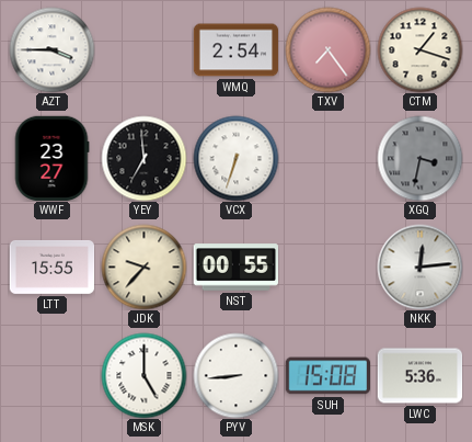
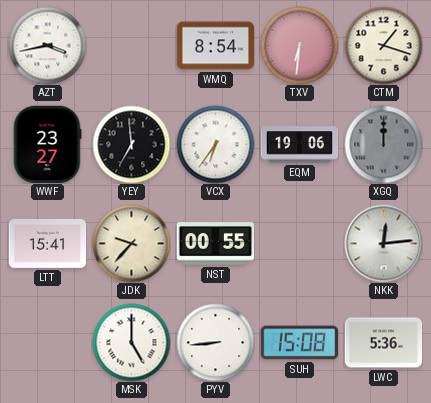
AZT: 3:45 -> 3:43 (47, 45)
WMQ: 2:54 -> 8:54 (215, 46)
TXV: 7:24 -> 6:31 (299, 45)
VCX: 6:33 -> 6:36 (215, 144)
EQM: none -> 19:06 (299, 145)
XGQ: 3:32 -> 12:00 (383, 144)
LTT: 15:55 -> 15:41 (47, 243)
